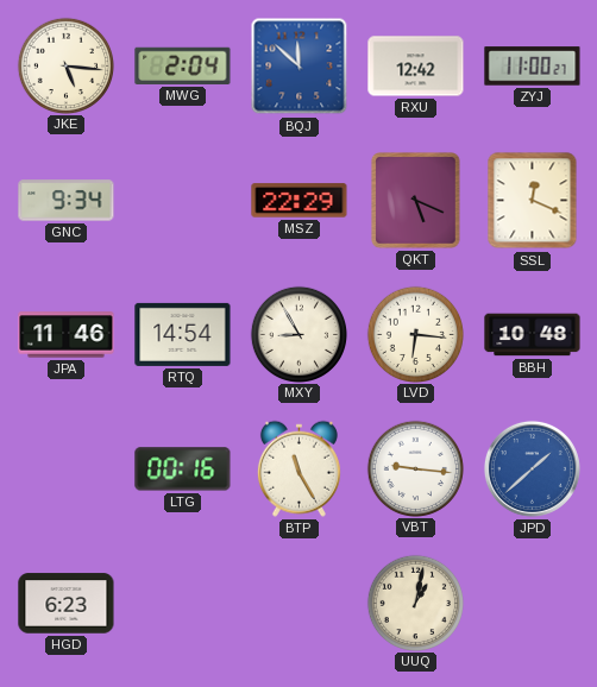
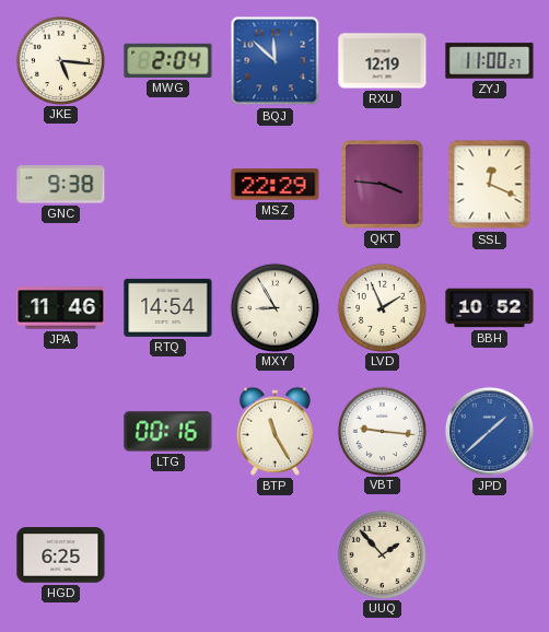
RXU: 12:42 -> 12:19 (383, 61)
GNC: 9:34 -> 9:38 (61, 185)
QKT: 5:19 -> 3:46 (383, 185)
LVD: 6:16 -> 1:56 (382, 307)
BBH: 10:48 -> 10:52 (490, 308)
HGD: 6:23 -> 6:25 (61, 555)
UUQ: 1:02 -> 1:53 (382, 554)
